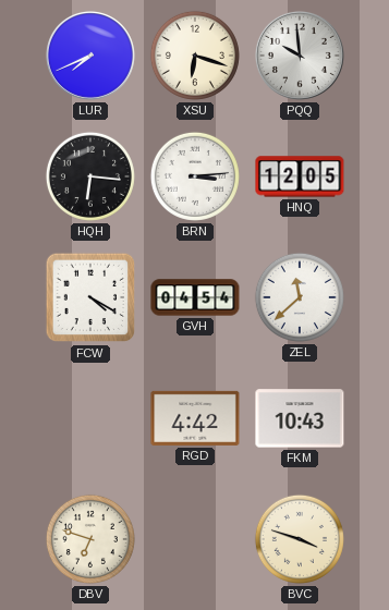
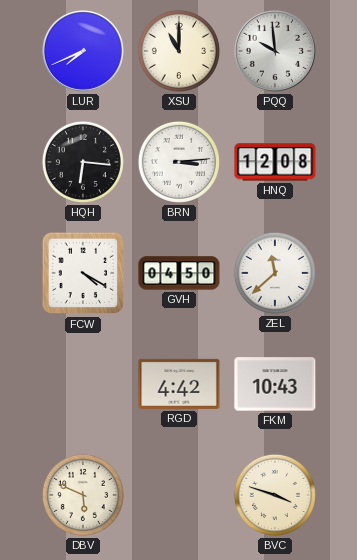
XSU: 6:18 -> 11:00 (179, 51)
HNQ: 12:05 -> 12:08 (275, 162)
GVH: 04:54 -> 04:50 (179, 273)
DBV: 6:48 -> 5:49 (83, 495)
